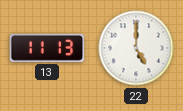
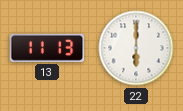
22: 5:00 -> 6:00 (136, 48)
